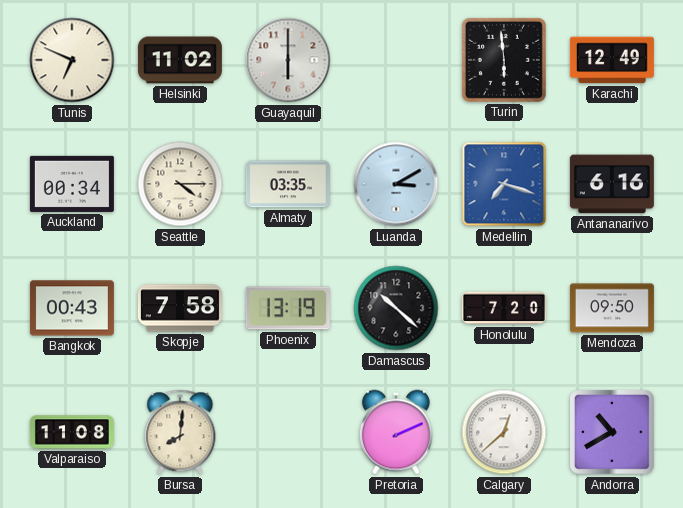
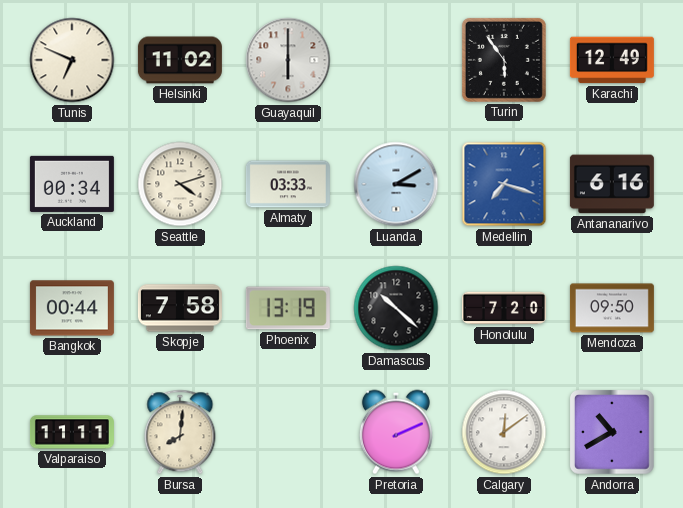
Turin: 5:59 -> 5:54 (504, 60)
Seattle: 4:15 -> 4:12 (180, 184)
Almaty: 03:35 -> 03:33 (288, 184)
Bangkok: 00:43 -> 00:44 (72, 308)
Valparaiso: 11:08 -> 11:11 (72, 432)
Calgary: 12:38 -> 12:09 (504, 432)
